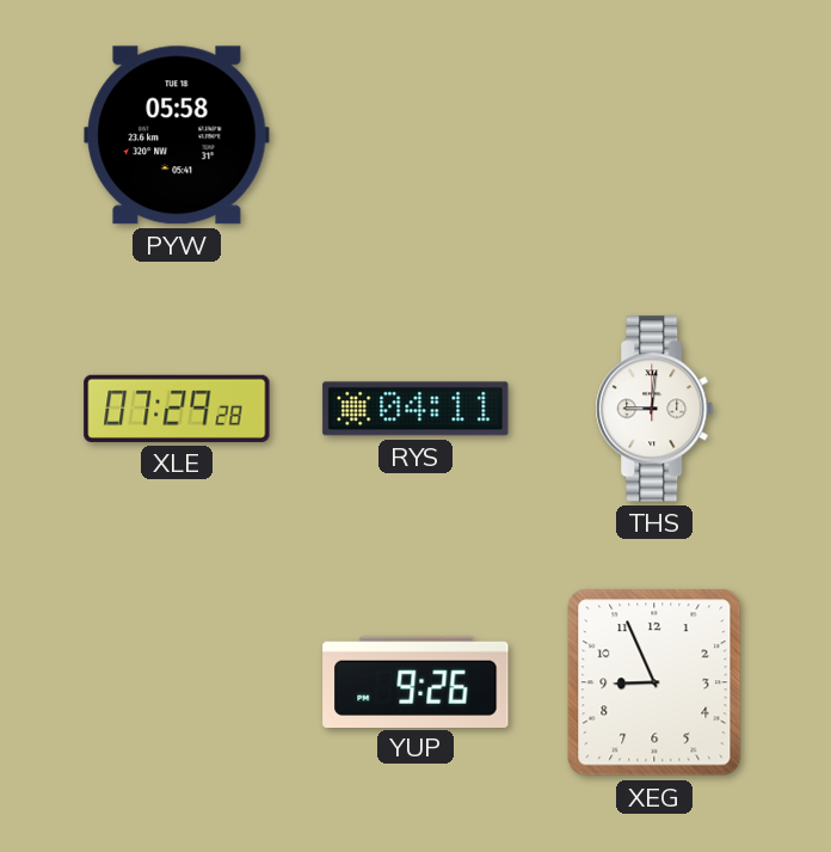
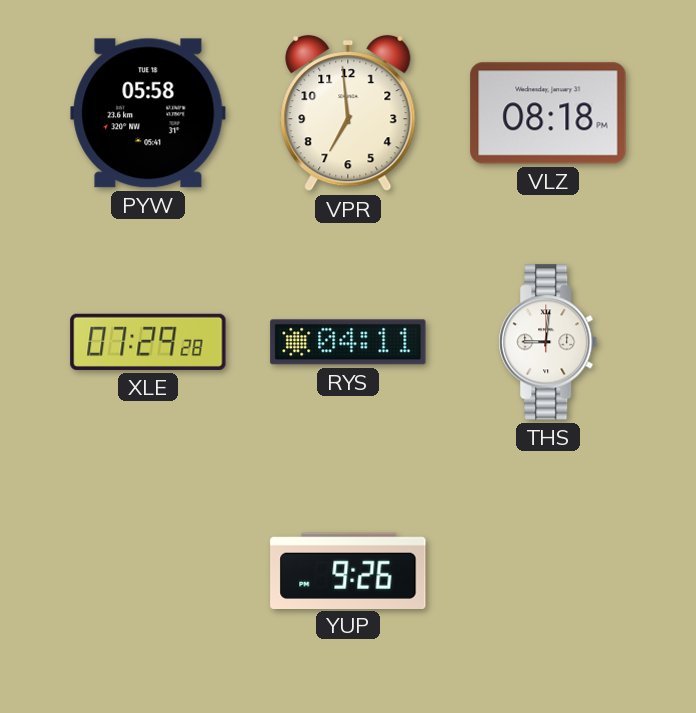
VPR: none -> 6:59 (348, 113)
VLZ: none -> 08:18 (548, 113)
XEG: 8:56 -> none (654, 682)
